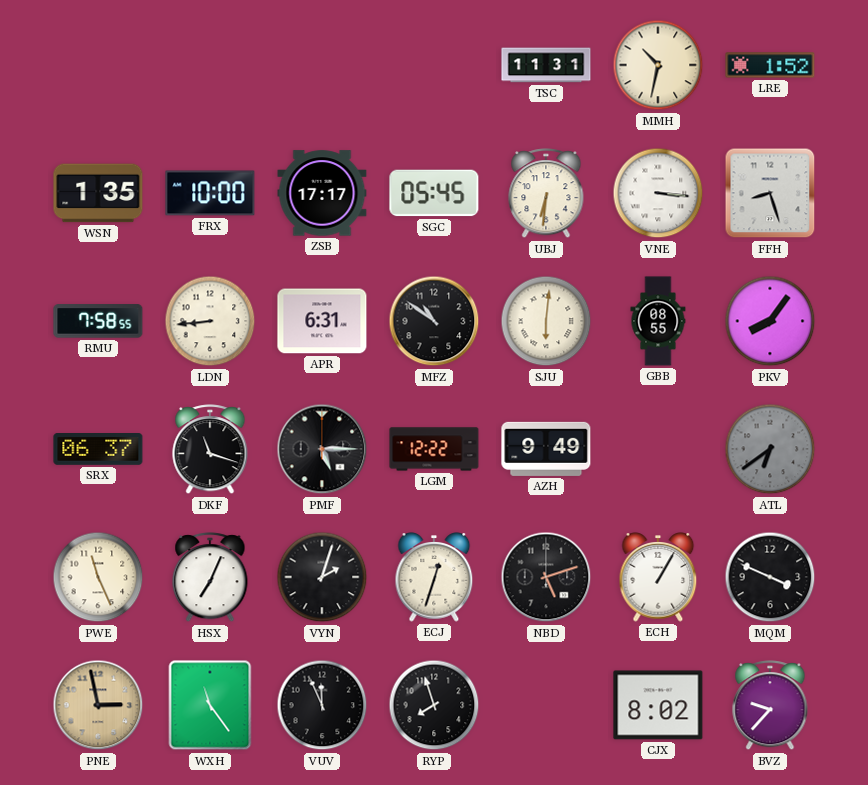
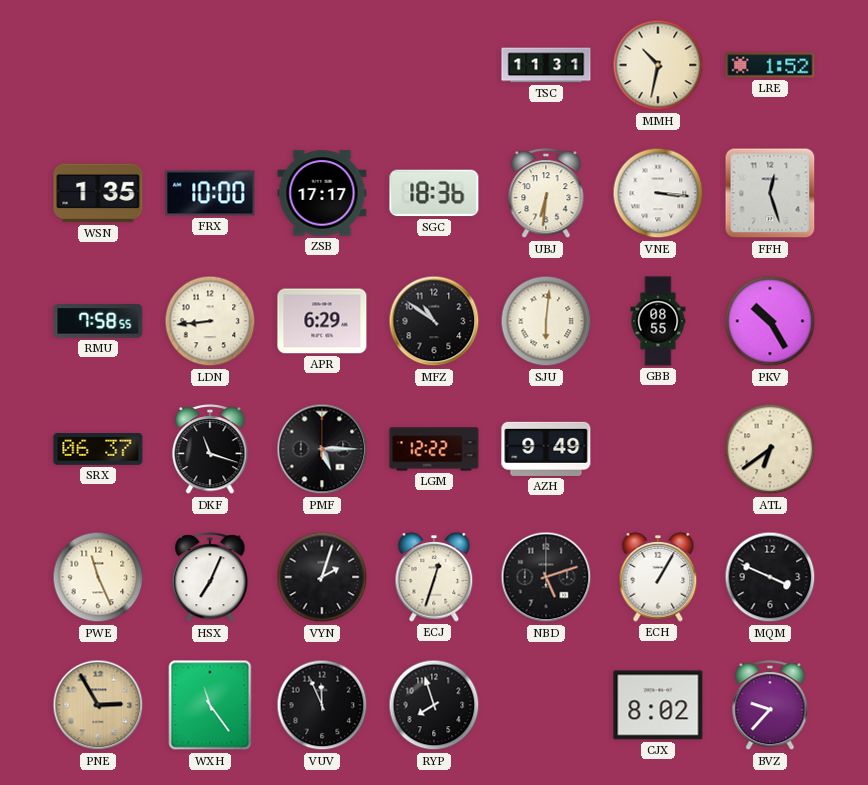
SGC: 05:45 -> 18:36 (434, 193)
FFH: 8:27 -> 12:27 (770, 193)
APR: 6:31 -> 6:29 (322, 321)
PKV: 8:06 -> 10:25 (770, 321)
ATL dial: grey -> cream (770, 449)
PNE: 2:58 -> 2:55 (98, 705)
